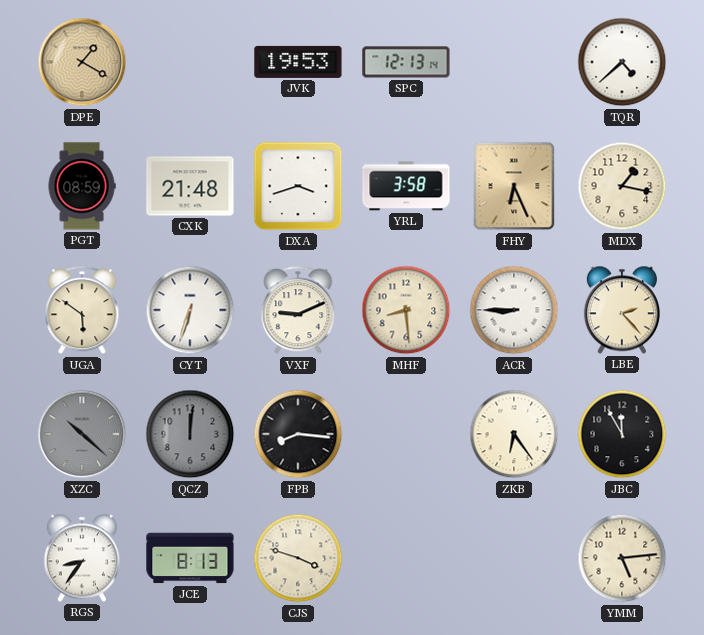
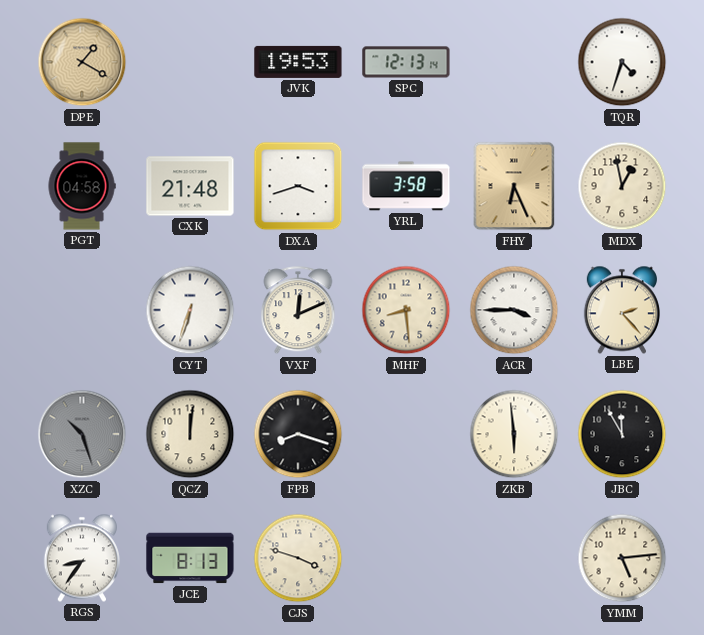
TQR: 4:38 -> 4:33 (622, 62)
PGT: 08:59 -> 04:58 (82, 186)
MDX: 1:17 -> 12:58 (622, 186)
UGA: 5:51 -> none (82, 311)
VXF: 9:11 -> 12:11 (298, 311)
ACR: 8:45 -> 3:45 (514, 310)
XZC: 10:22 -> 10:27 (82, 434)
QCZ dial: grey -> cream (190, 434)
FPB: 8:16 -> 8:18 (298, 434)
ZKB: 6:24 -> 5:59 (514, 434)
